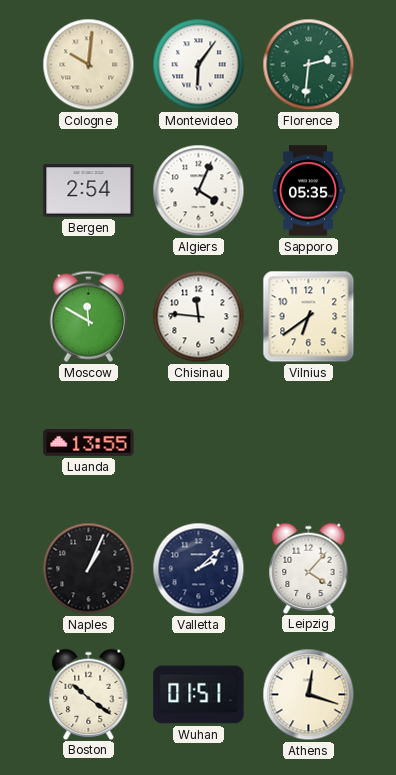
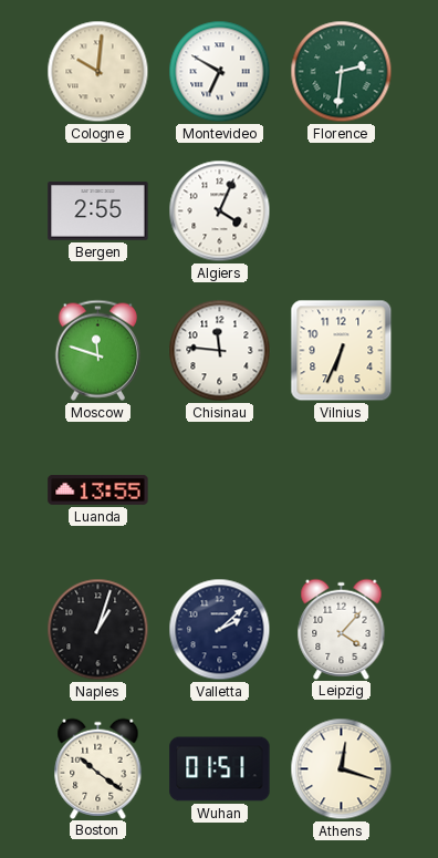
Montevideo: 6:06 -> 6:50 (220, 72)
Bergen: 2:54 -> 2:55 (98, 211)
Sapporo: 05:35 -> none (308, 191)
Moscow: 11:50 -> 11:48 (97, 350)
Vilnius: 6:39 -> 6:34 (342, 351)
Naples: 1:04 -> 1:03 (98, 630)
